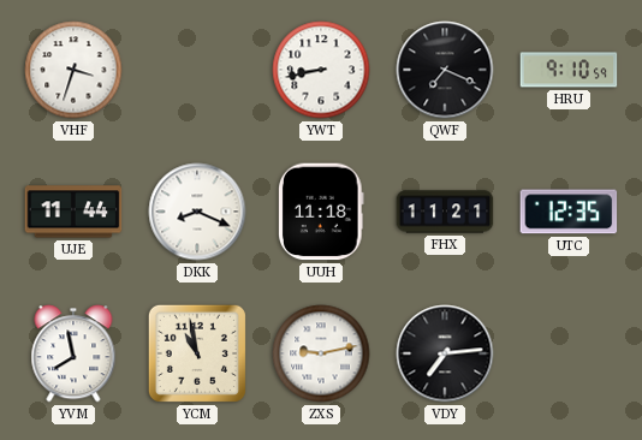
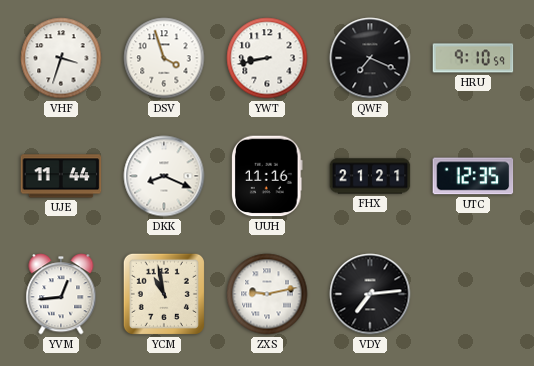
DSV: none -> 3:57 (164, 58)
UUH: 11:18 -> 11:16 (268, 176)
FHX: 11:21 -> 21:21 (370, 176)
YVM: 7:58 -> 12:44 (61, 294)
